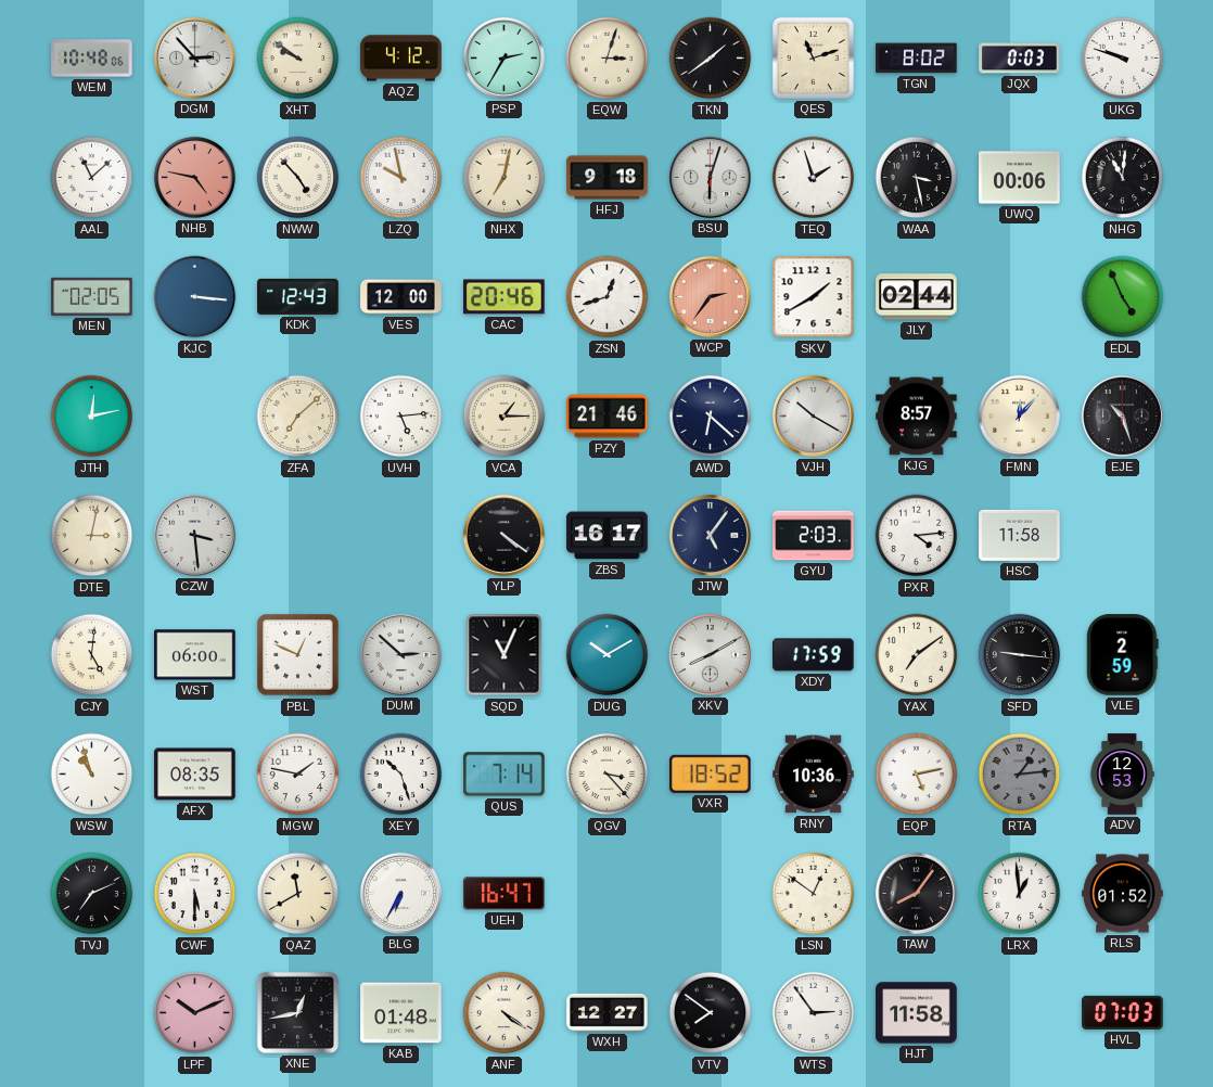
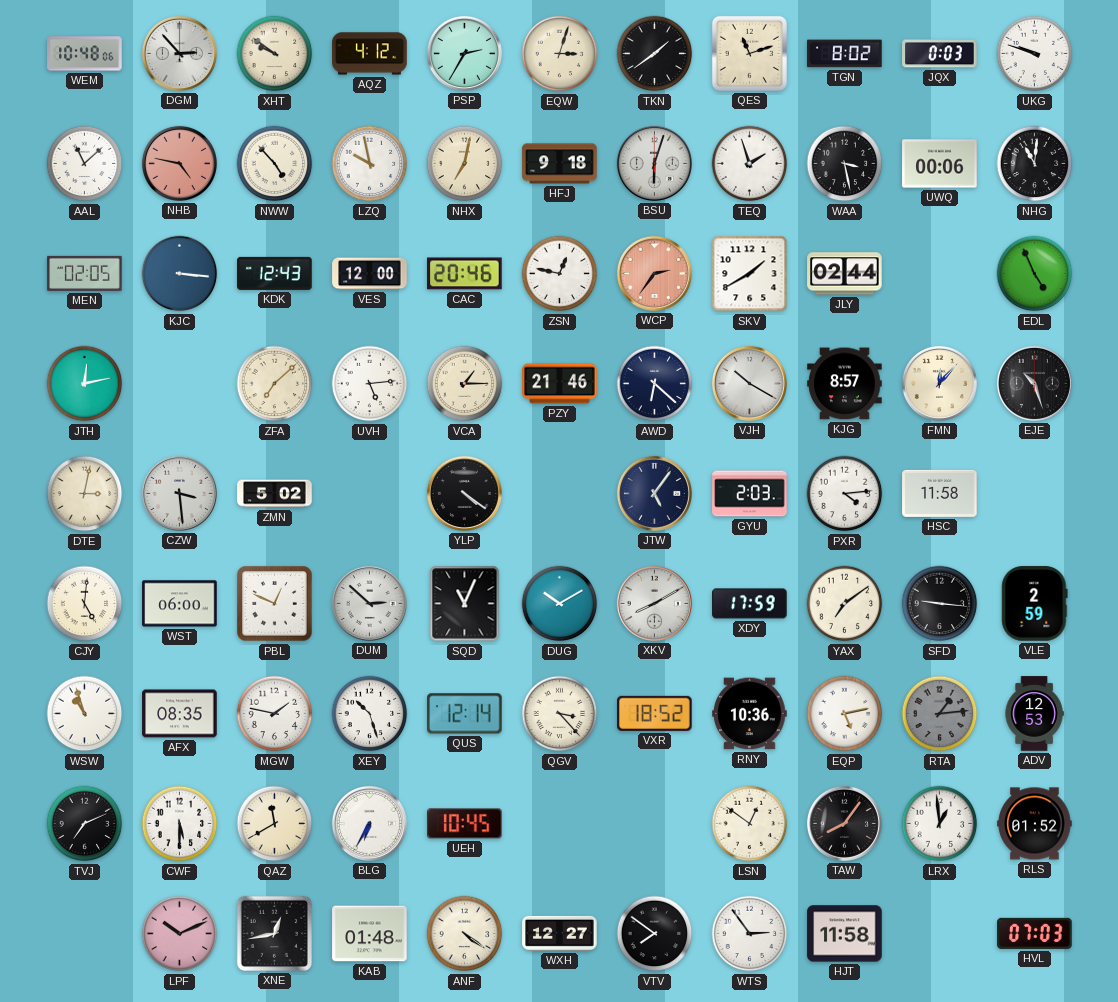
ZSN: 12:42 -> 12:47 (560, 274)
ZMN: none -> 5:02 (275, 494)
ZBS: 16:17 -> none (608, 536)
QUS: 7:14 -> 12:14 (465, 714)
UEH: 16:47 -> 10:45 (465, 824)
